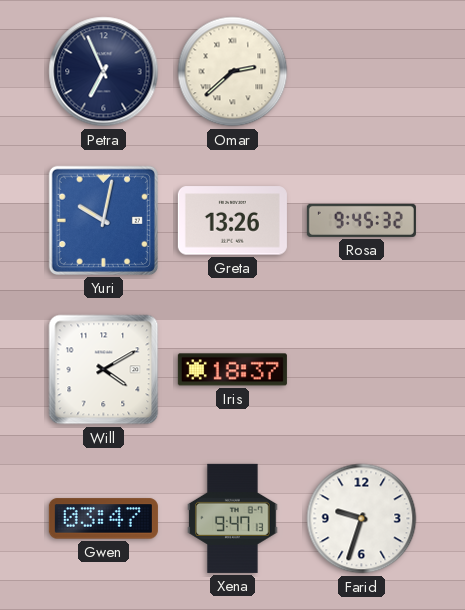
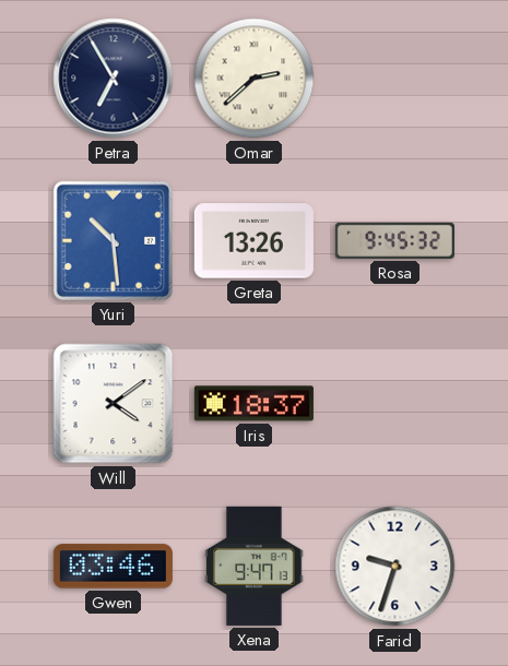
Petra: 6:56 -> 6:55 (114, 79)
Yuri: 10:02 -> 10:29 (113, 240)
Will: 4:10 -> 4:09 (114, 404)
Gwen: 03:47 -> 03:46 (113, 567)
